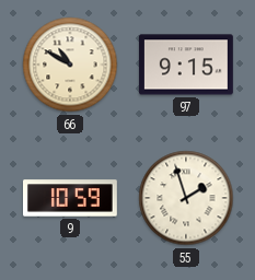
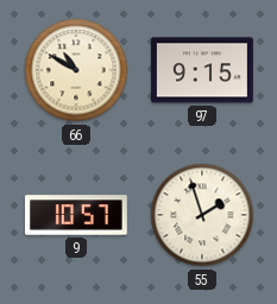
9: 10:59 -> 10:57 (77, 215)
